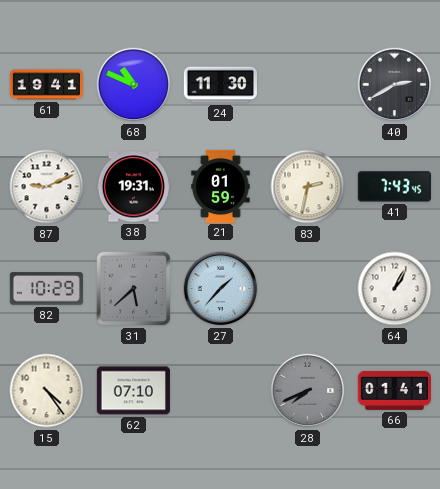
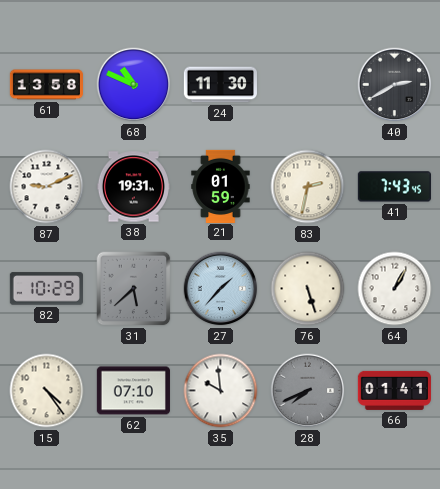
61: 19:41 -> 13:58 (46, 85)
76: none -> 5:27 (308, 289)
35: none -> 9:59 (221, 391)
